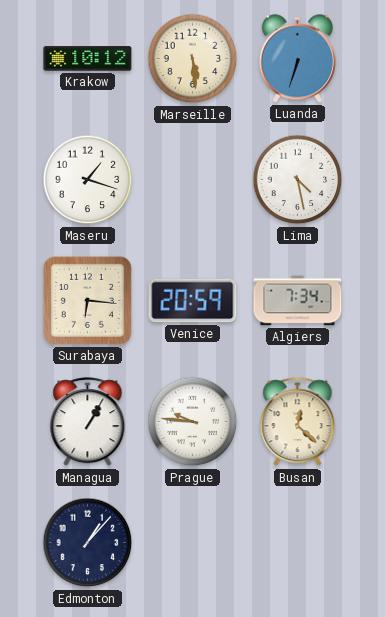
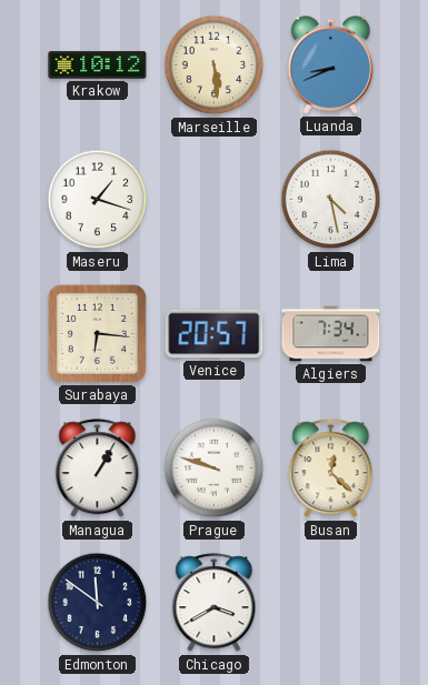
Luanda: 6:33 -> 8:41 (330, 66)
Venice: 20:59 -> 20:57 (215, 334)
Prague: 9:46 -> 9:48 (215, 469)
Edmonton: 1:07 -> 11:51 (98, 603)
Chicago: none -> 3:40 (215, 603)
